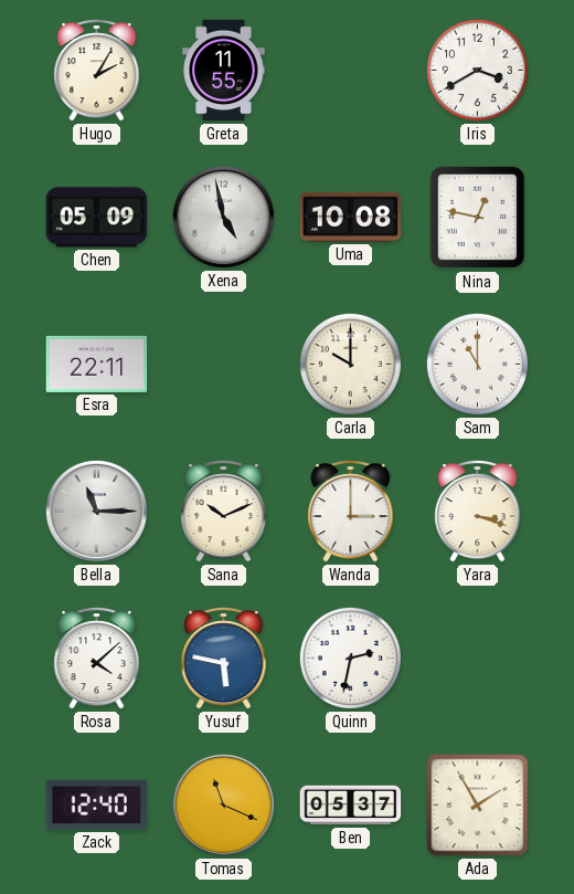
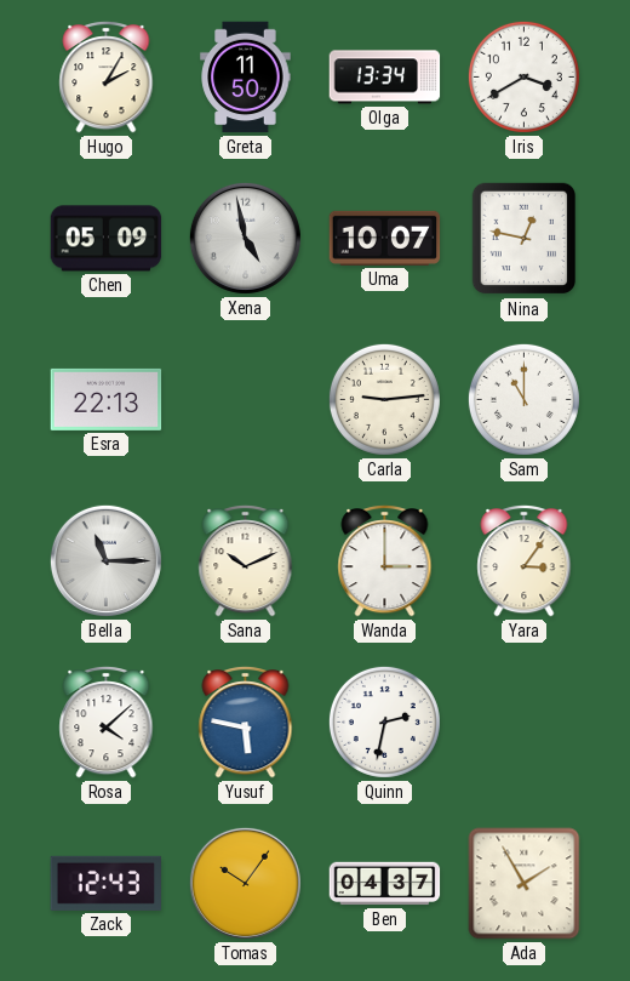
Greta: 11:55 -> 11:50 (246, 78)
Olga: none -> 13:34 (385, 78)
Uma: 10:08 -> 10:07 (385, 238)
Esra: 22:11 -> 22:13 (107, 399)
Carla: 10:00 -> 9:14 (384, 399)
Yara: 3:18 -> 3:06 (525, 560)
Zack: 12:40 -> 12:43 (107, 883)
Tomas: 11:19 -> 10:06 (245, 883)
Ben: 05:37 -> 04:37 (385, 884)
